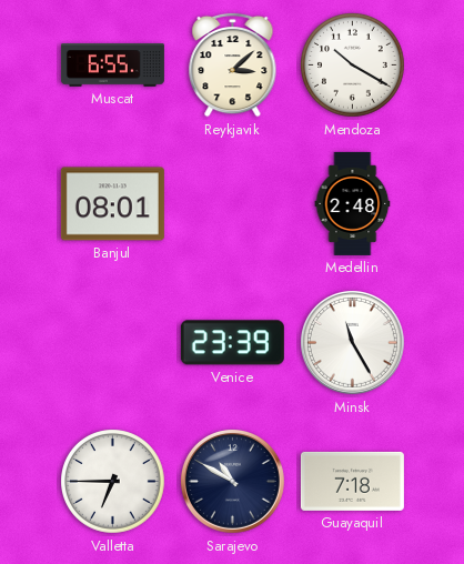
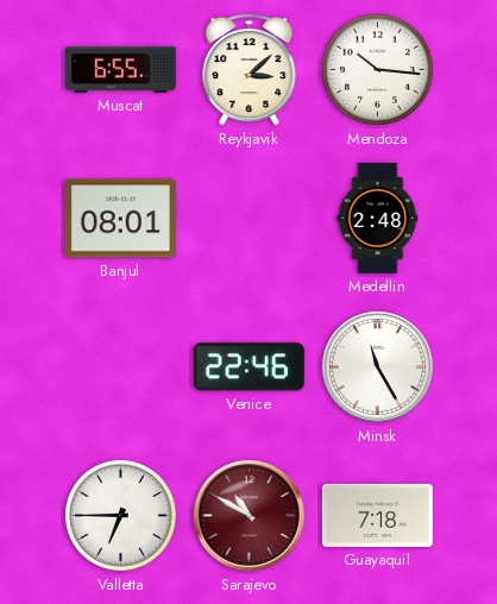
Mendoza: 10:20 -> 10:16 (378, 70)
Venice: 23:39 -> 22:46 (248, 367)
Sarajevo dial: navy -> burgundy (248, 515)
